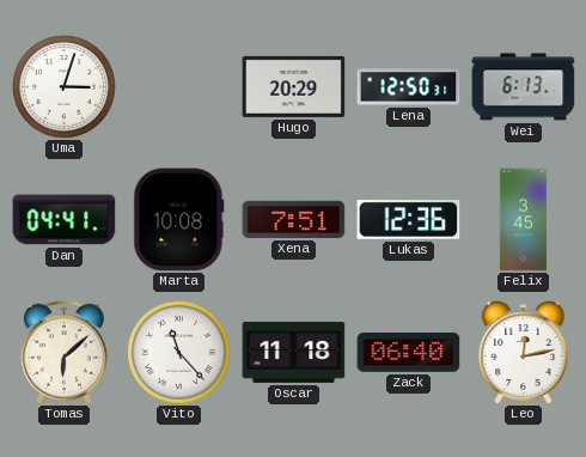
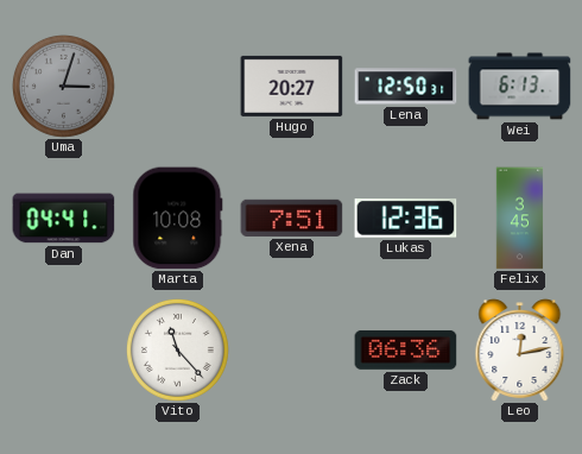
Uma dial: white -> grey (63, 86)
Hugo: 20:29 -> 20:27 (292, 86)
Tomas: 6:08 -> none (63, 352)
Oscar: 11:18 -> none (294, 352)
Zack: 06:40 -> 06:36 (406, 351)
